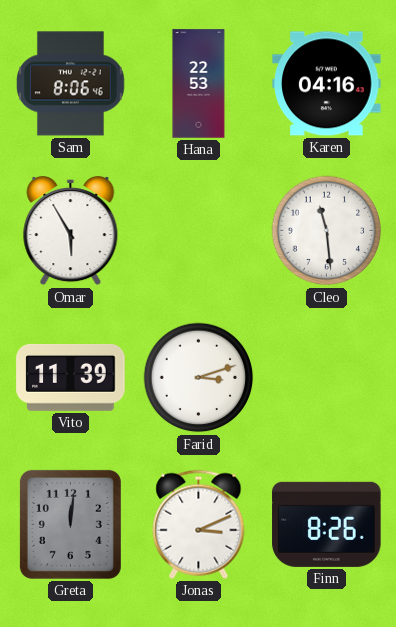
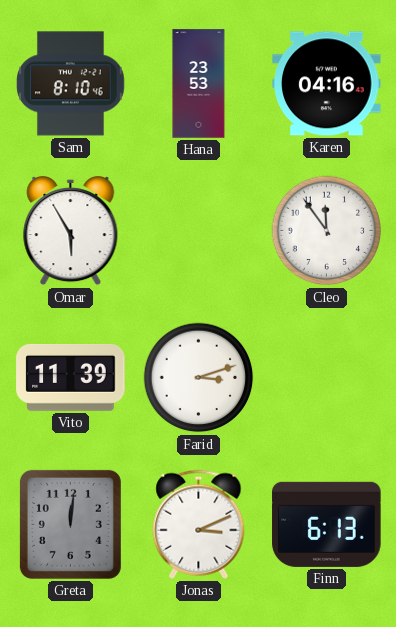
Sam: 8:06 -> 8:10 (71, 84)
Hana: 22:53 -> 23:53 (199, 84)
Cleo: 11:29 -> 11:54 (327, 231)
Finn: 8:26 -> 6:13 (327, 524)
